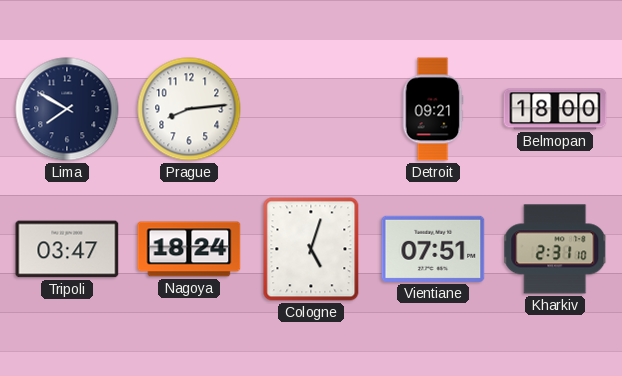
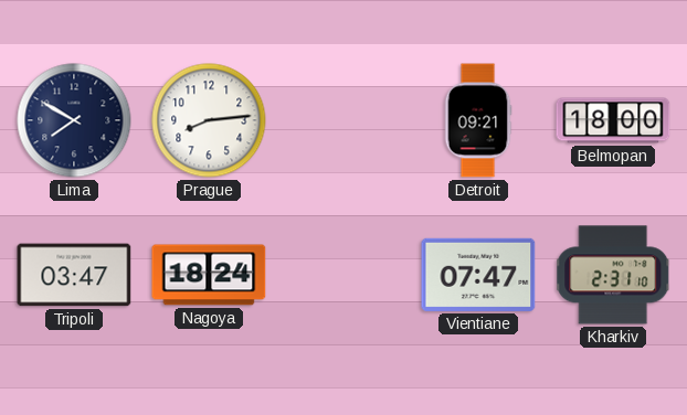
Cologne: 5:03 -> none (311, 249)
Vientiane: 07:51 -> 07:47 (478, 275)
